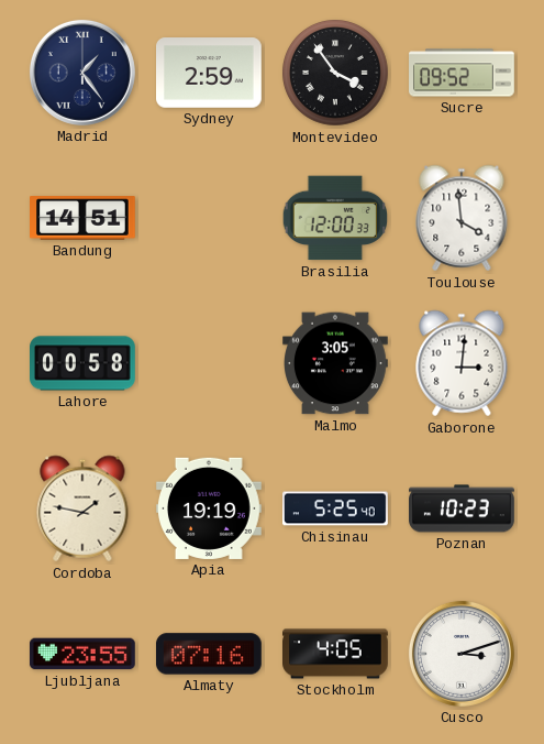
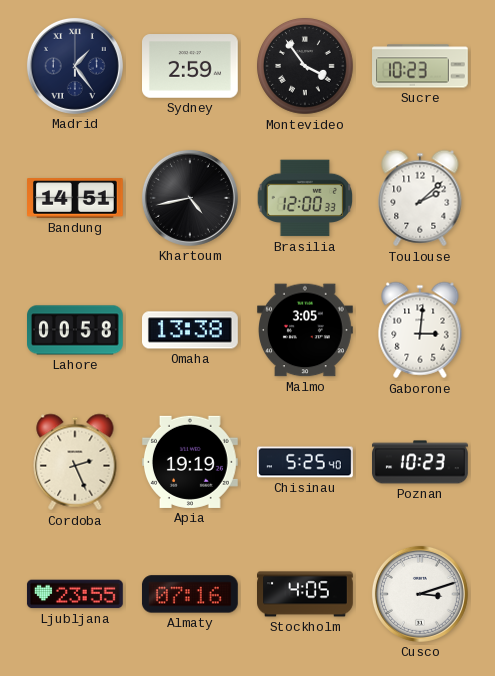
Sucre: 09:52 -> 10:23 (421, 66)
Khartoum: none -> 4:43 (190, 198)
Toulouse: 3:59 -> 2:08 (420, 198)
Omaha: none -> 13:38 (191, 330)
Cordoba: 1:47 -> 2:26 (75, 462)
